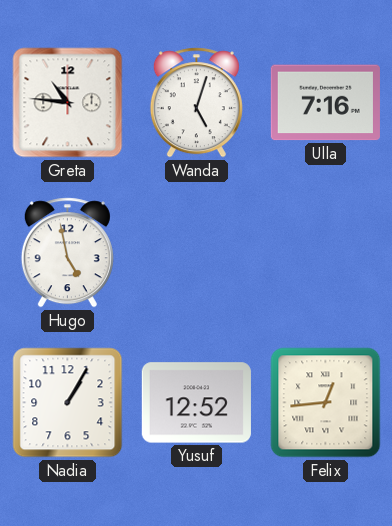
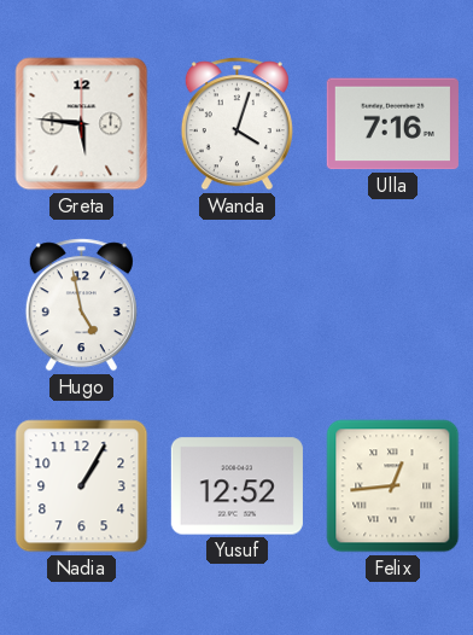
Greta: 10:46 -> 5:46 (82, 124)
Wanda: 5:03 -> 4:03 (237, 124)
